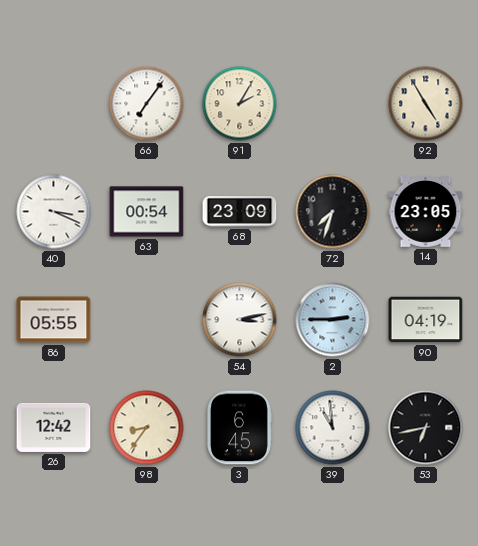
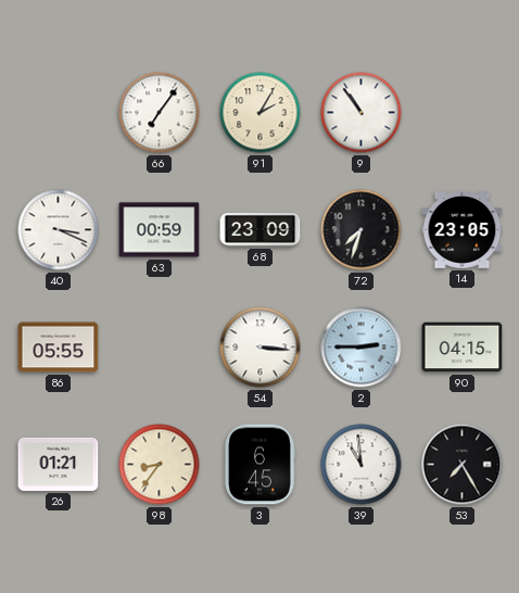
9: none -> 10:54 (362, 113)
92: 4:55 -> none (426, 104)
63: 00:54 -> 00:59 (160, 230)
54: 3:13 -> 3:16 (261, 348)
90: 04:19 -> 04:15 (463, 348)
26: 12:42 -> 01:21 (59, 464)
53: 6:43 -> 7:25 (463, 465)
